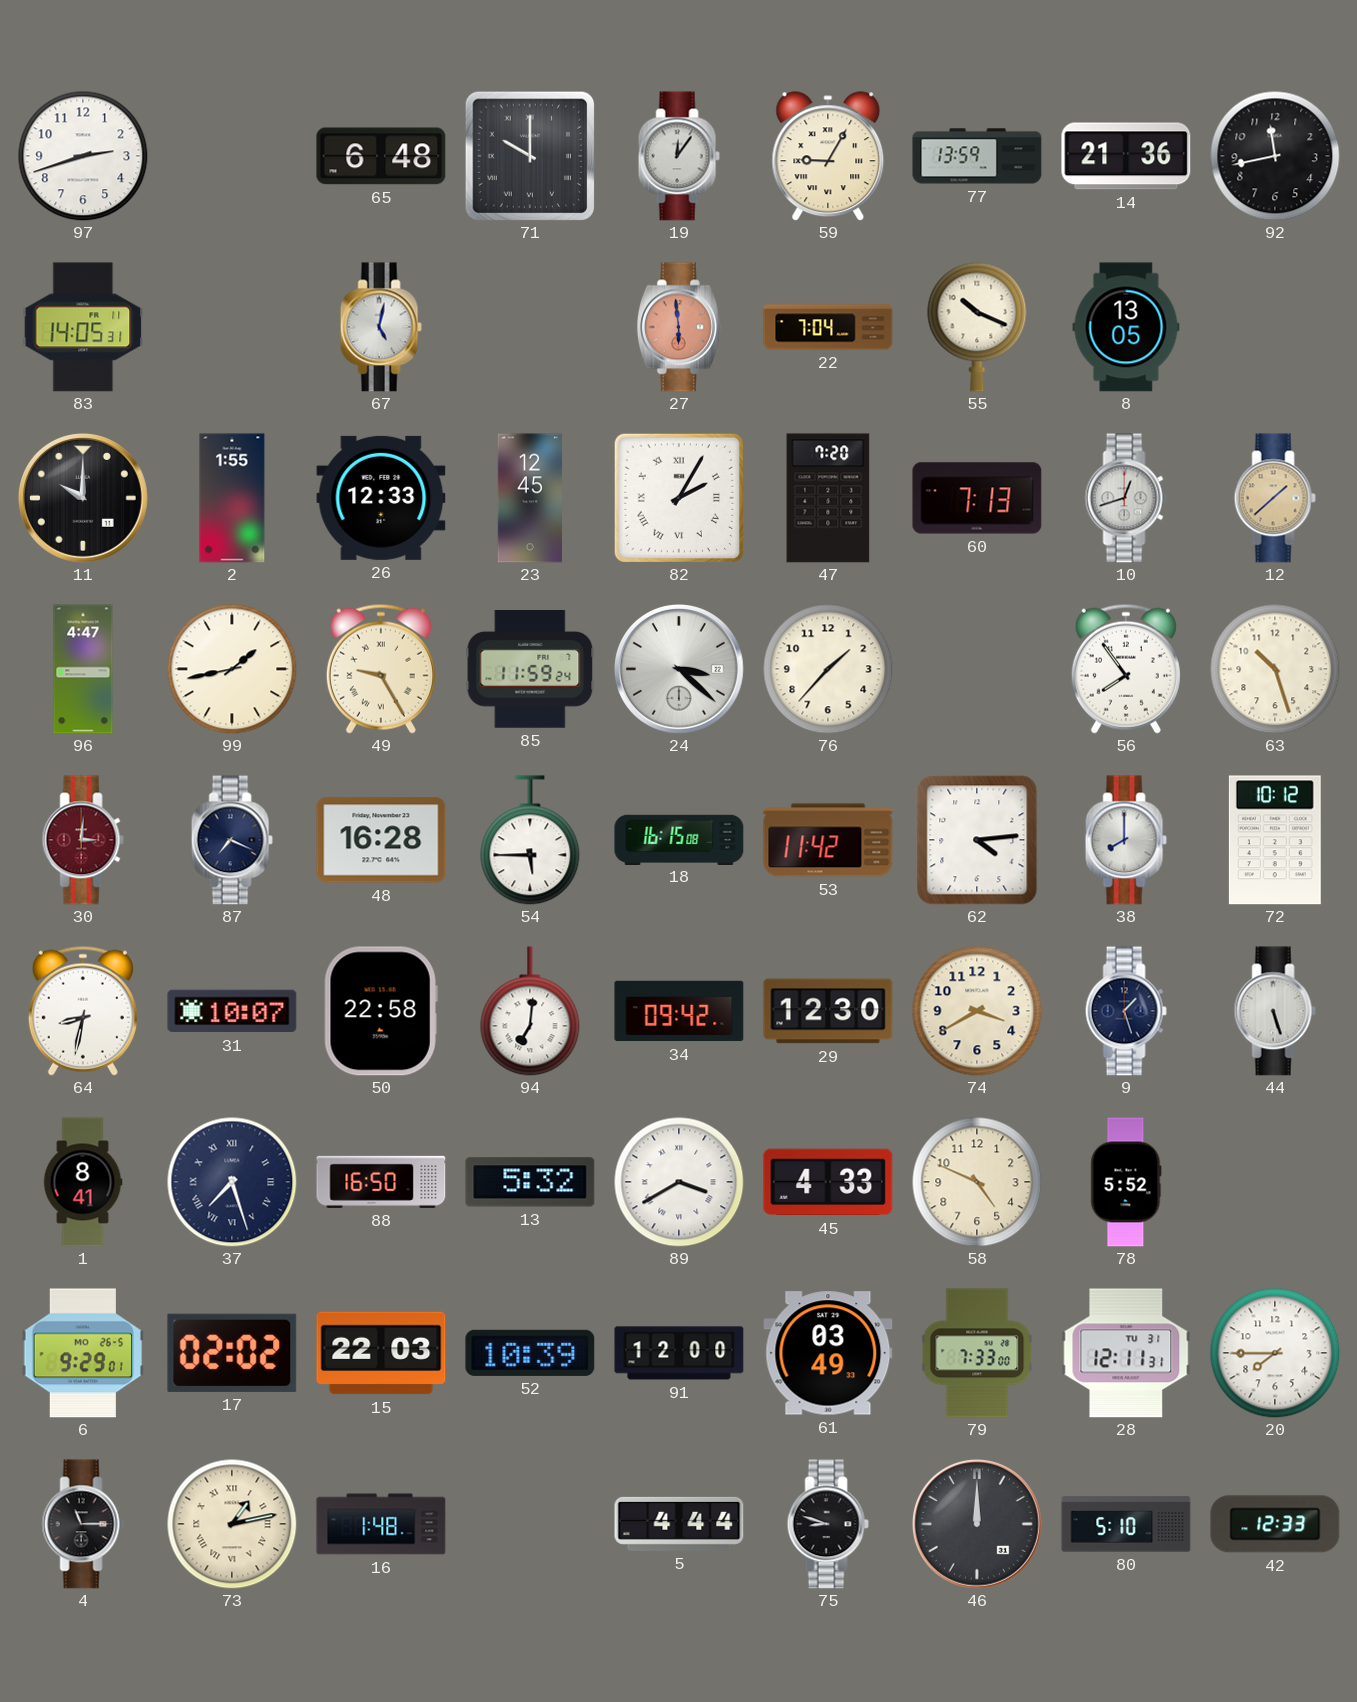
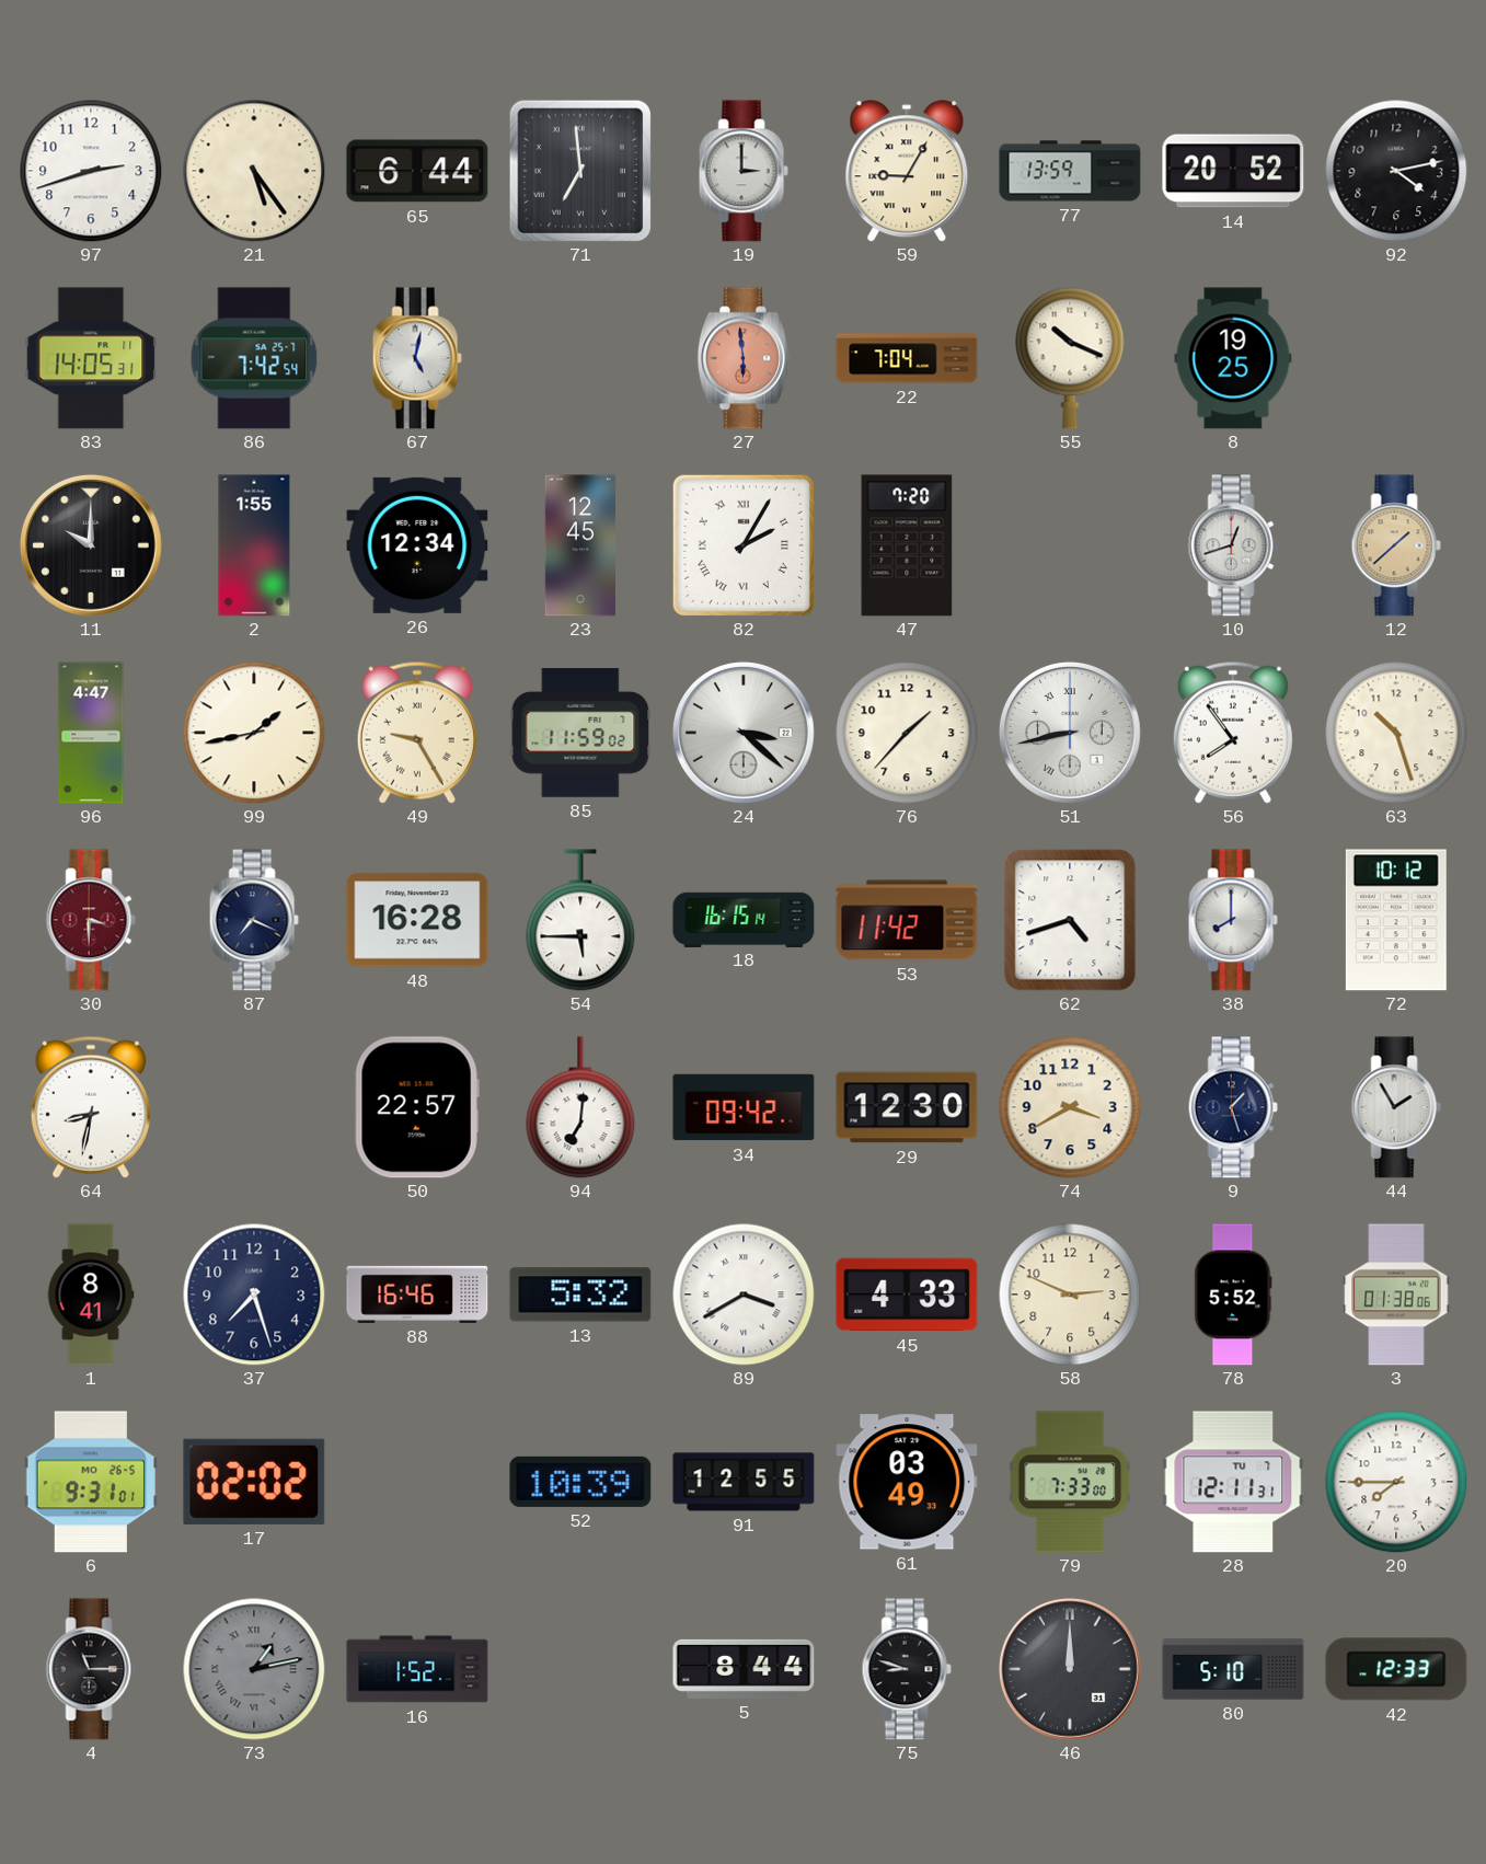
21: none -> 5:24 (254, 171)
65: 6:48 -> 6:44 (417, 171)
71: 10:00 -> 6:59 (579, 170)
19: 12:06 -> 3:00 (744, 171)
14: 21:36 -> 20:52 (1233, 171)
92: 11:43 -> 4:13 (1396, 171)
86: none -> 7:42 (254, 358)
8: 13:05 -> 19:25 (1233, 358)
26: 12:33 -> 12:34 (417, 545)
60: 7:13 -> none (977, 498)
85: 11:59:24 -> 11:59:02 (580, 734)
51: none -> 8:43 (1070, 733)
30: 3:01 -> 3:30 (91, 920)
18: 16:15:08 -> 16:15:14 (744, 919)
62: 4:14 -> 4:42 (1070, 920)
31: 10:07 -> none (232, 1011)
50: 22:58 -> 22:57 (417, 1107)
44: 5:27 -> 1:55 (1396, 1107)
37 numerals: Roman -> Arabic (254, 1295)
88: 16:50 -> 16:46 (417, 1295)
58: 4:49 -> 2:49 (1070, 1295)
3: none -> 01:38 (1396, 1295)
6: 9:29 -> 9:31 (91, 1482)
15: 22:03 -> none (381, 1353)
91: 12:00 -> 12:55 (744, 1482)
28 date: TU 31 -> TU 7 (1233, 1482)
73 dial: cream -> grey (254, 1669)
16: 1:48 -> 1:52 (417, 1669)
5: 4:44 -> 8:44 (744, 1669)
